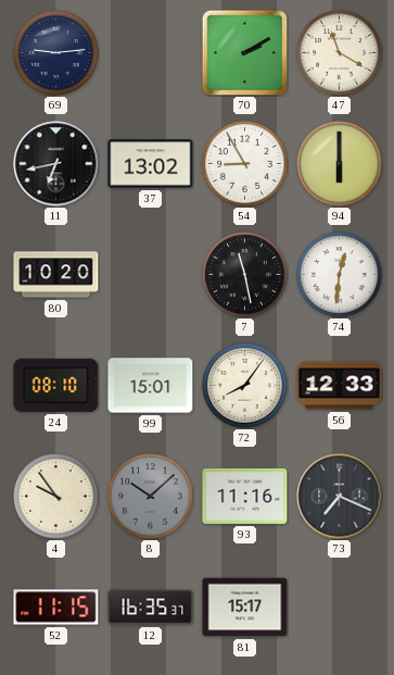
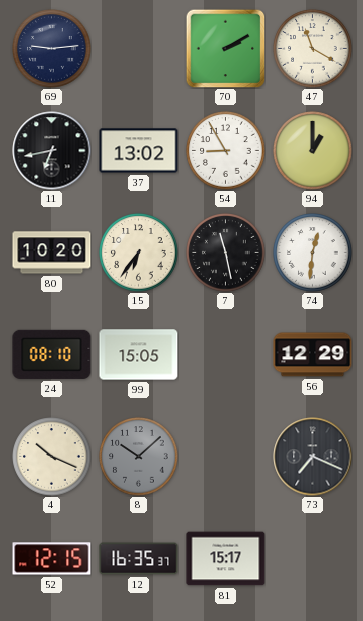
94: 6:00 -> 1:00 (313, 151)
15: none -> 6:36 (139, 253)
99: 15:01 -> 15:05 (139, 355)
72: 8:06 -> none (245, 386)
56: 12:33 -> 12:29 (313, 355)
4: 9:54 -> 10:19 (52, 457)
93: 11:16 -> none (245, 496)
52: 11:15 -> 12:15 (52, 559)
